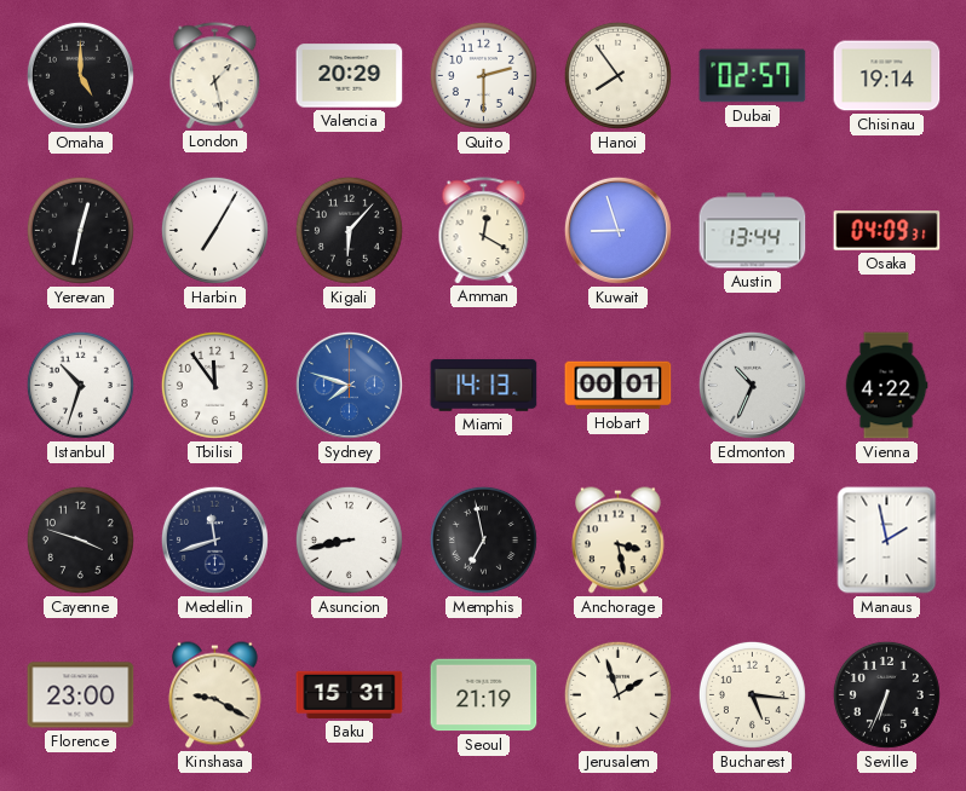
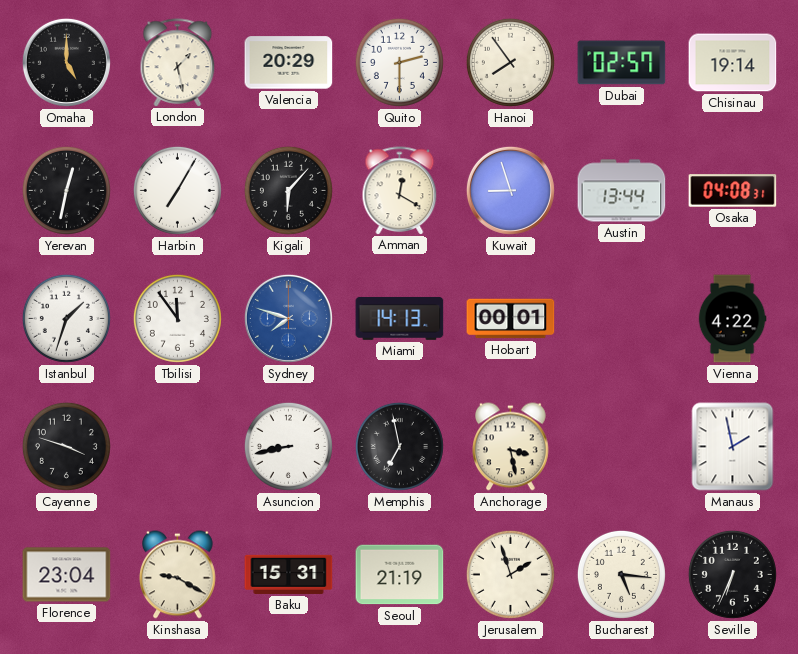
Osaka: 04:09 -> 04:08 (733, 191)
Istanbul: 10:33 -> 1:33 (66, 318)
Edmonton: 10:34 -> none (752, 385)
Medellin: 11:42 -> none (214, 539)
Florence: 23:00 -> 23:04 (67, 575)
